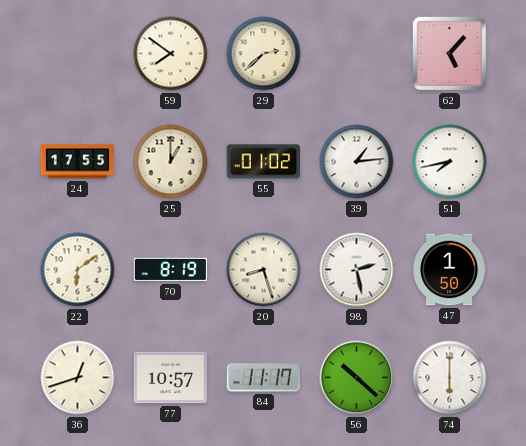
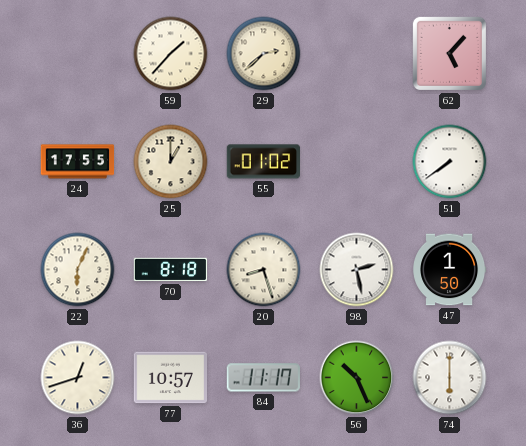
59: 7:51 -> 1:37 (171, 54)
39: 1:14 -> none (357, 162)
51: 7:43 -> 7:39 (450, 162)
22: 6:09 -> 6:04 (78, 270)
70: 8:19 -> 8:18 (171, 270)
56: 10:22 -> 10:26 (357, 378)
